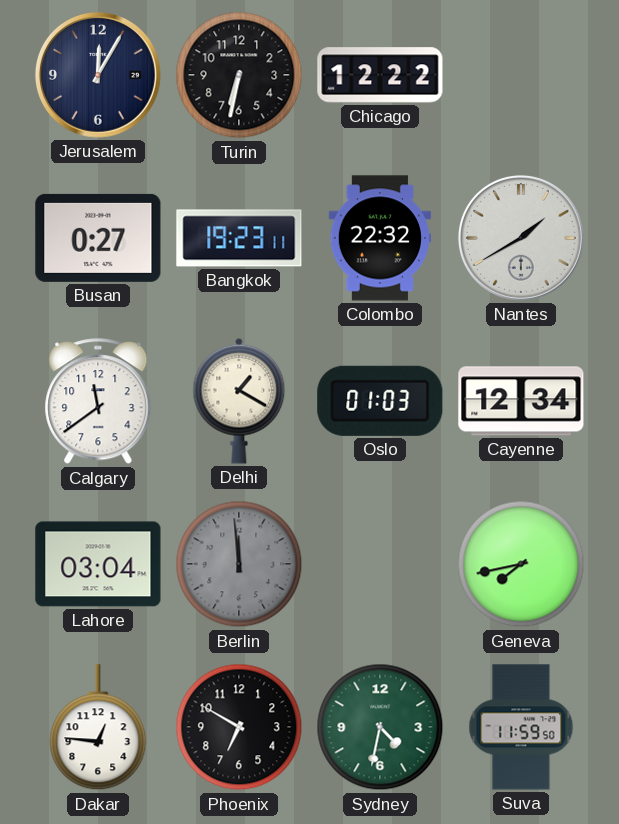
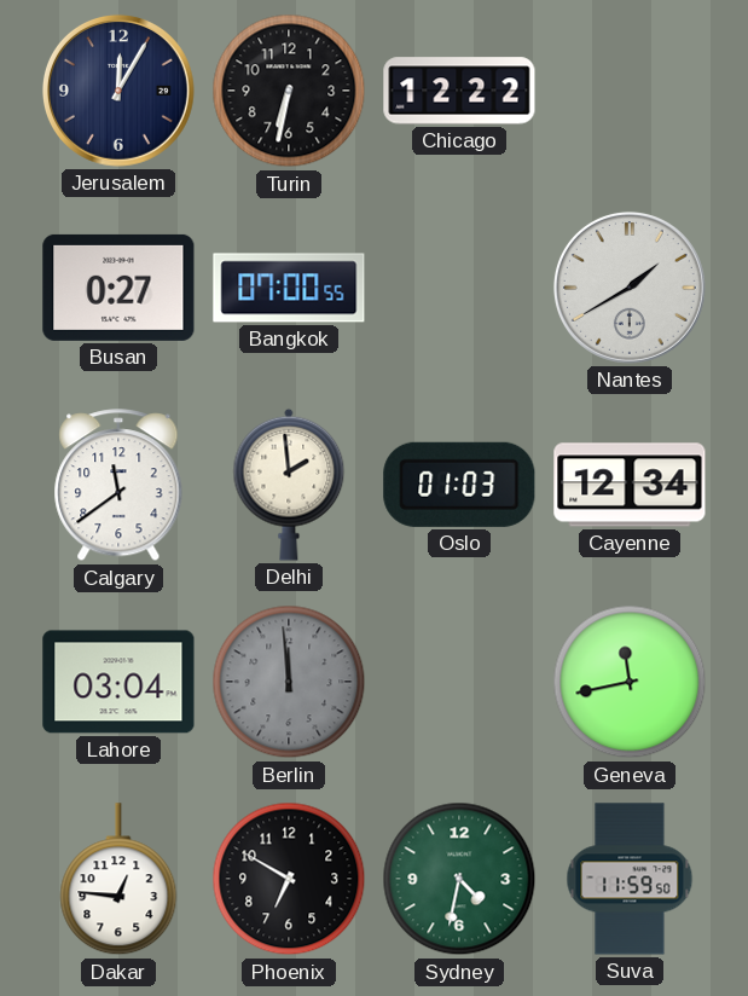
Bangkok: 19:23 -> 07:00 (289, 288)
Colombo: 22:32 -> none (380, 238)
Delhi: 1:20 -> 1:59 (289, 485)
Geneva: 7:43 -> 11:43 (630, 682)
